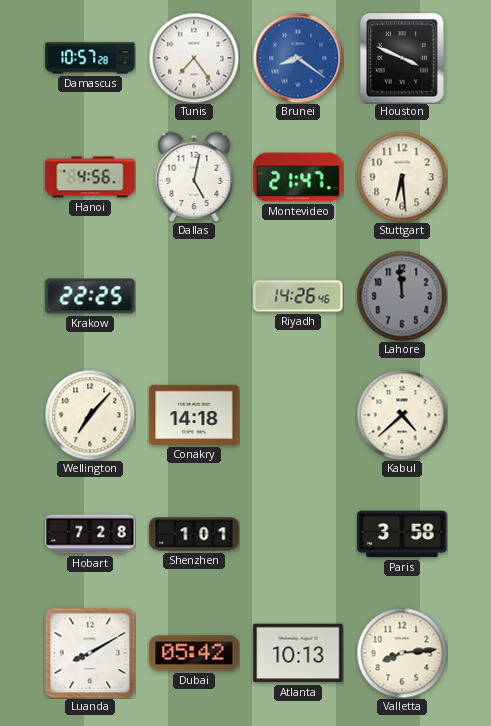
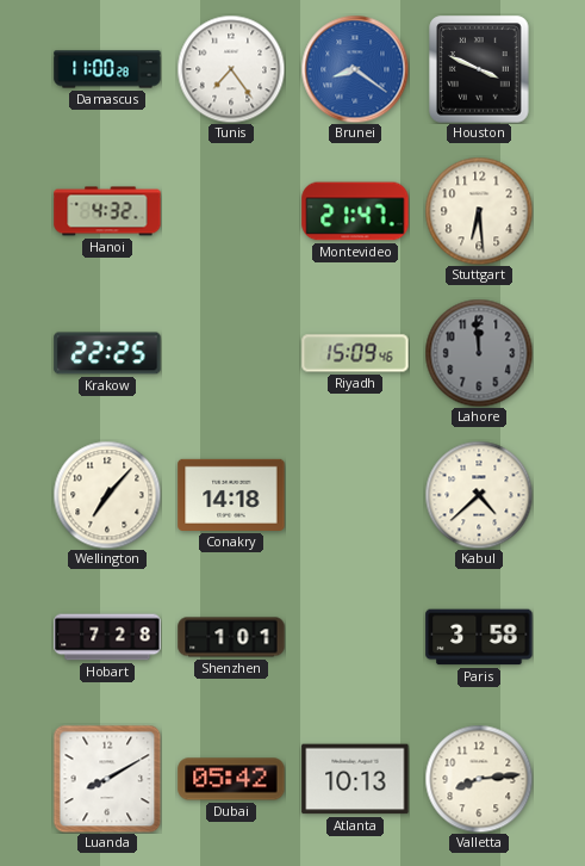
Damascus: 10:57 -> 11:00 (107, 69)
Hanoi: 4:56 -> 4:32 (107, 211)
Dallas: 5:02 -> none (194, 177)
Riyadh: 14:26 -> 15:09 (355, 353)
